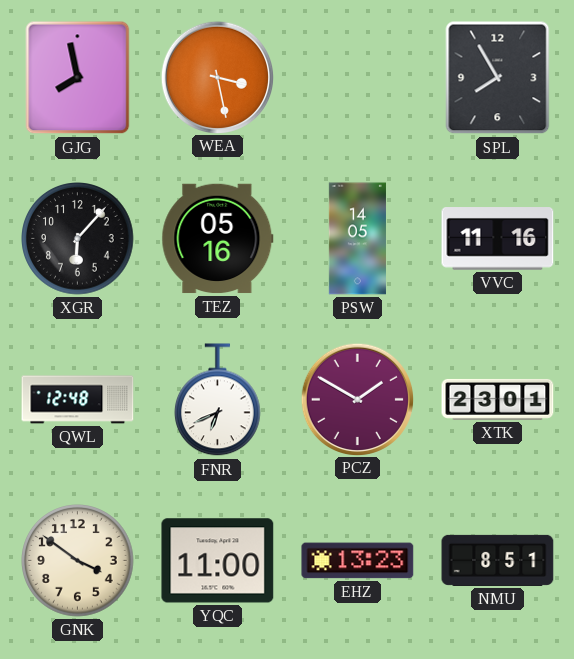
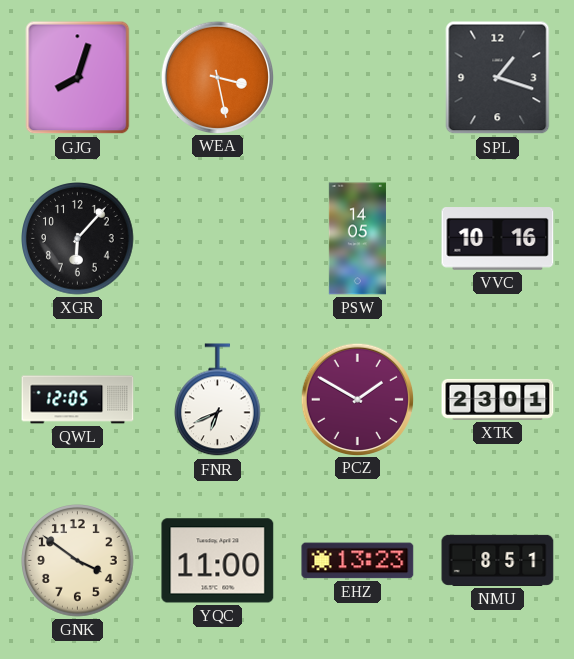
GJG: 7:58 -> 8:03 (78, 78)
SPL: 7:55 -> 1:18 (498, 78)
TEZ: 05:16 -> none (218, 239)
VVC: 11:16 -> 10:16 (498, 239)
QWL: 12:48 -> 12:05 (78, 400)
